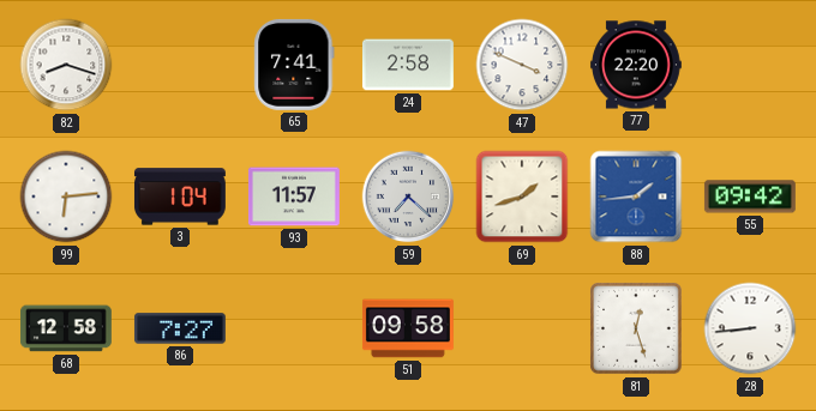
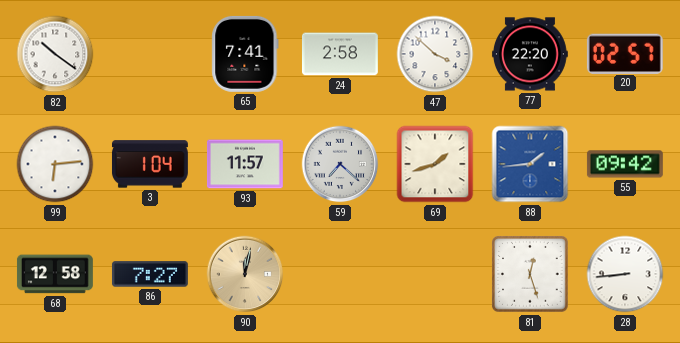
82: 8:18 -> 10:21 (55, 54)
47: 3:49 -> 3:52 (435, 54)
20: none -> 02:57 (625, 53)
90: none -> 12:02 (245, 274)
51: 09:58 -> none (408, 328)
